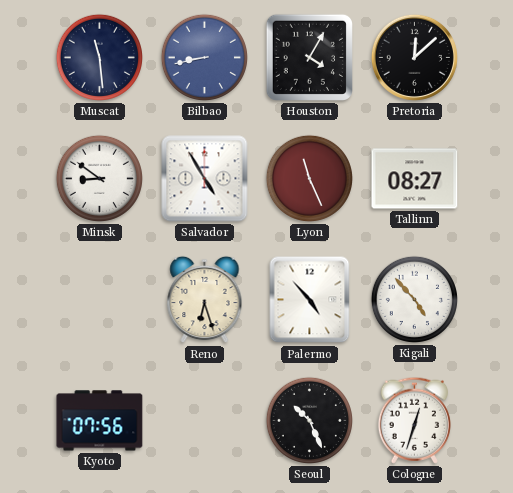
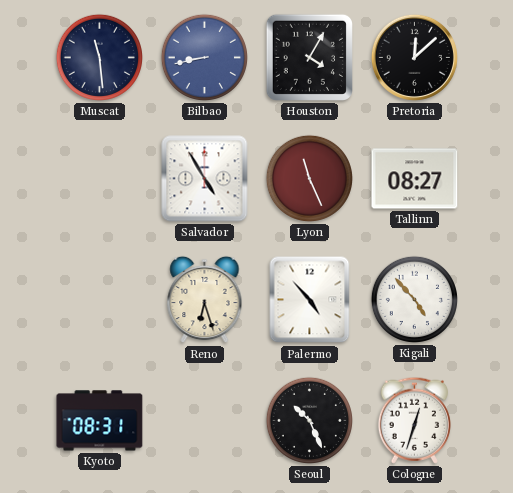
Minsk: 8:51 -> none (99, 178)
Kyoto: 07:56 -> 08:31 (100, 421)
